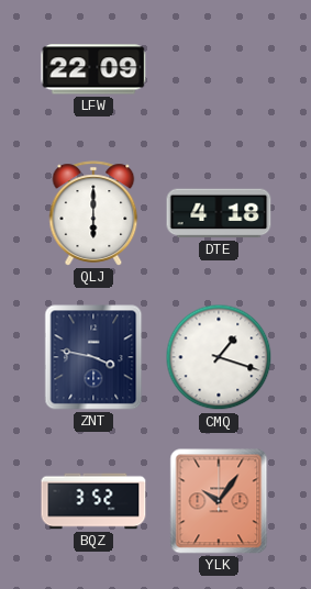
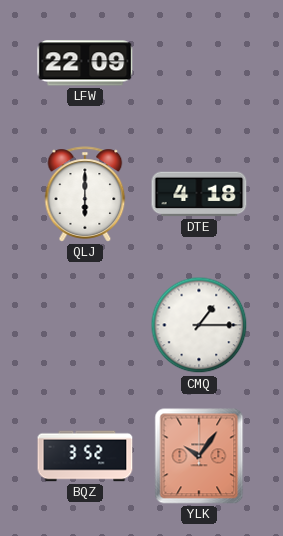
ZNT: 3:47 -> none (93, 357)
CMQ: 1:18 -> 1:15 (199, 325)
